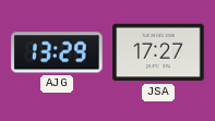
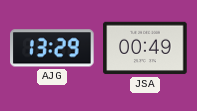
JSA: 17:27 -> 00:49 (145, 48)
